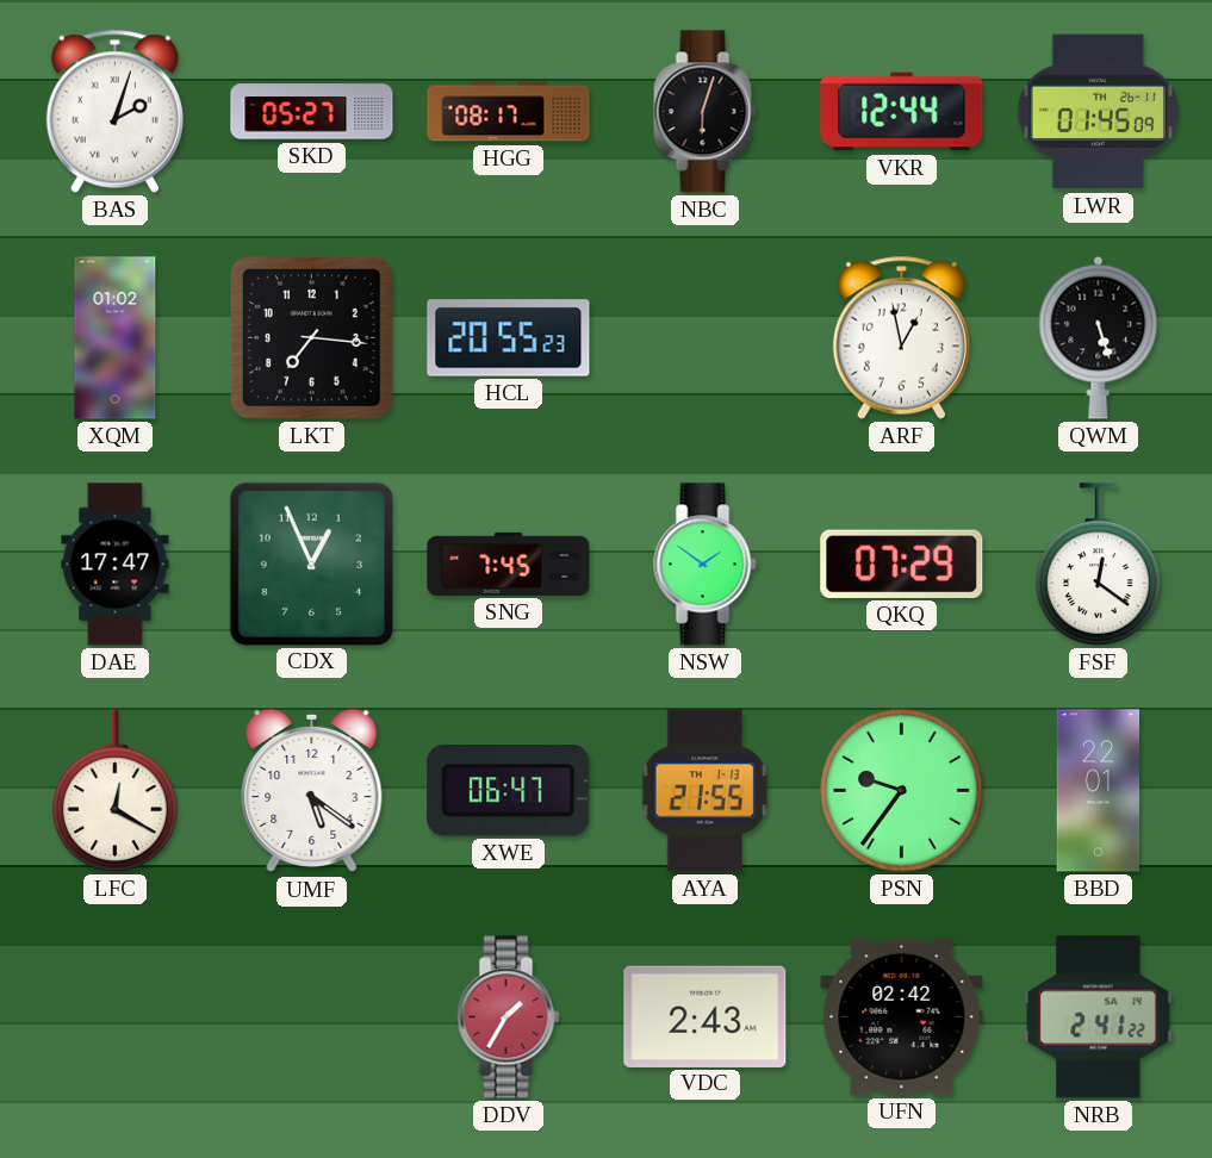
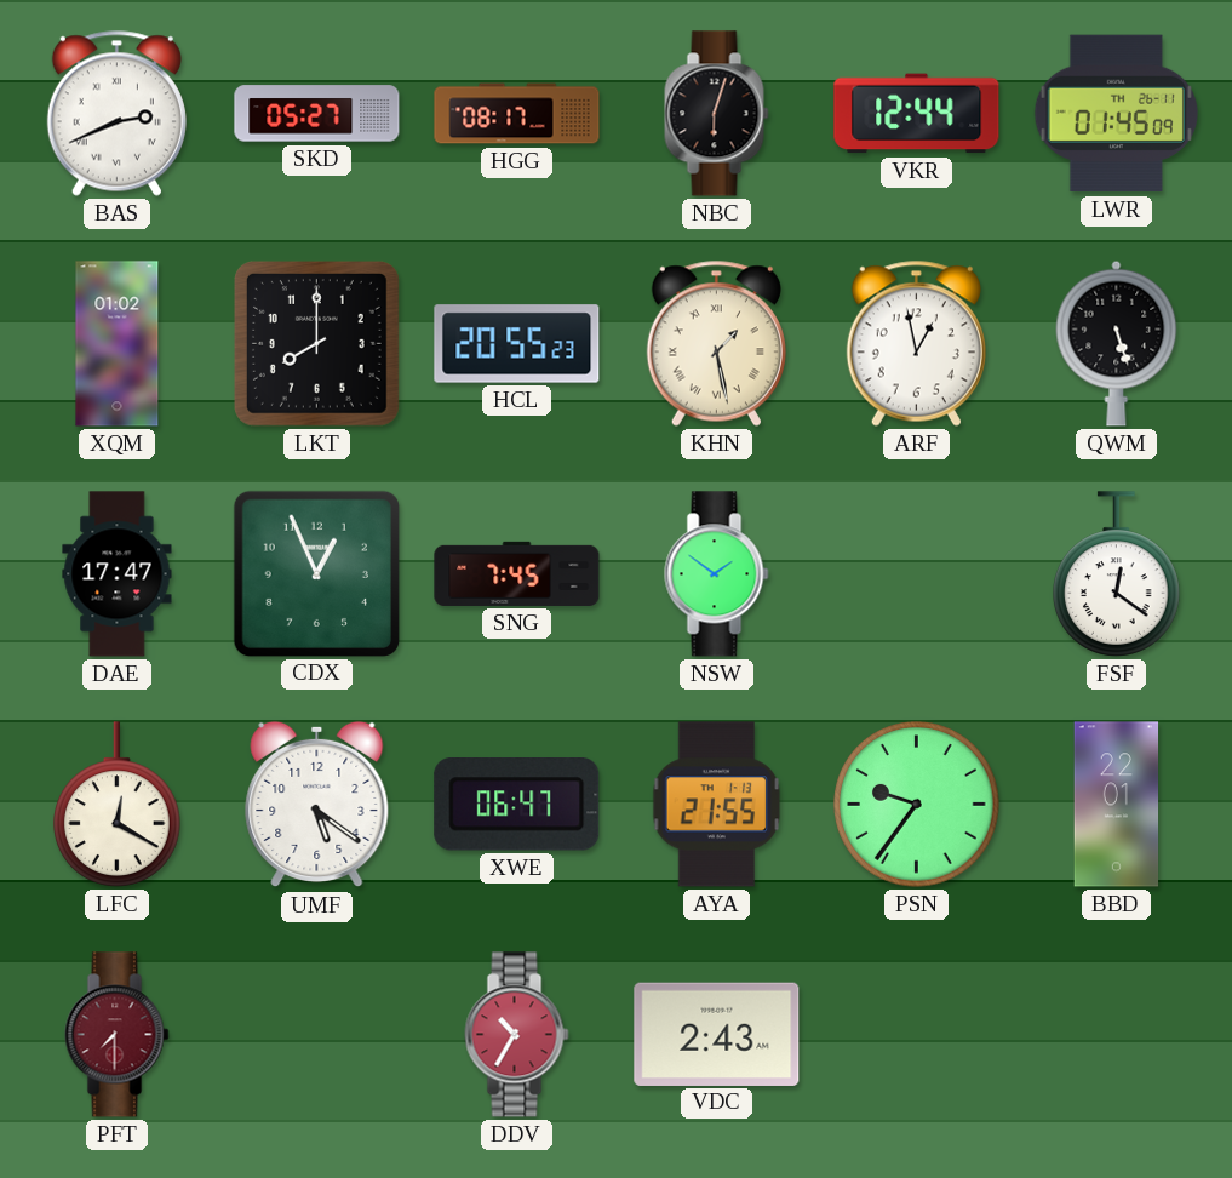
BAS: 2:03 -> 2:41 (116, 113)
LKT: 7:16 -> 8:00 (316, 343)
KHN: none -> 1:28 (716, 343)
QKQ: 07:29 -> none (902, 564)
PFT: none -> 7:30 (118, 1035)
DDV: 1:35 -> 10:35 (517, 1035)
UFN: 02:42 -> none (902, 1016)
NRB: 2:41 -> none (1099, 1017)
